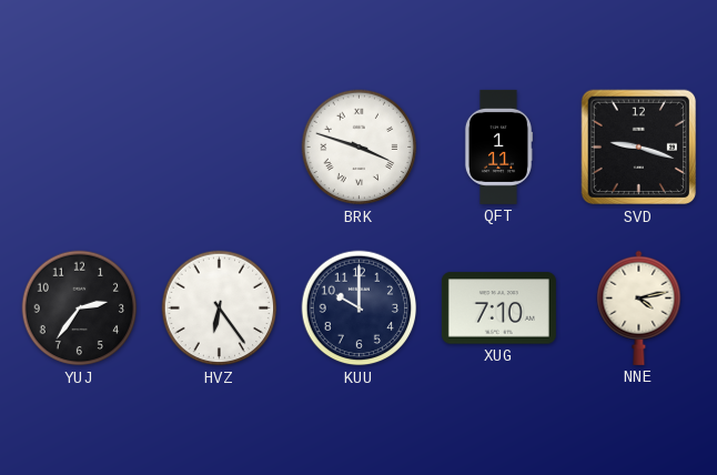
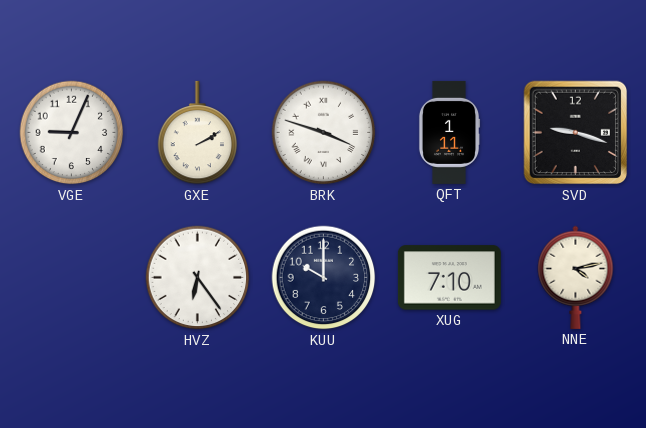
VGE: none -> 9:04 (72, 133)
GXE: none -> 2:10 (198, 133)
YUJ: 2:36 -> none (80, 309)
